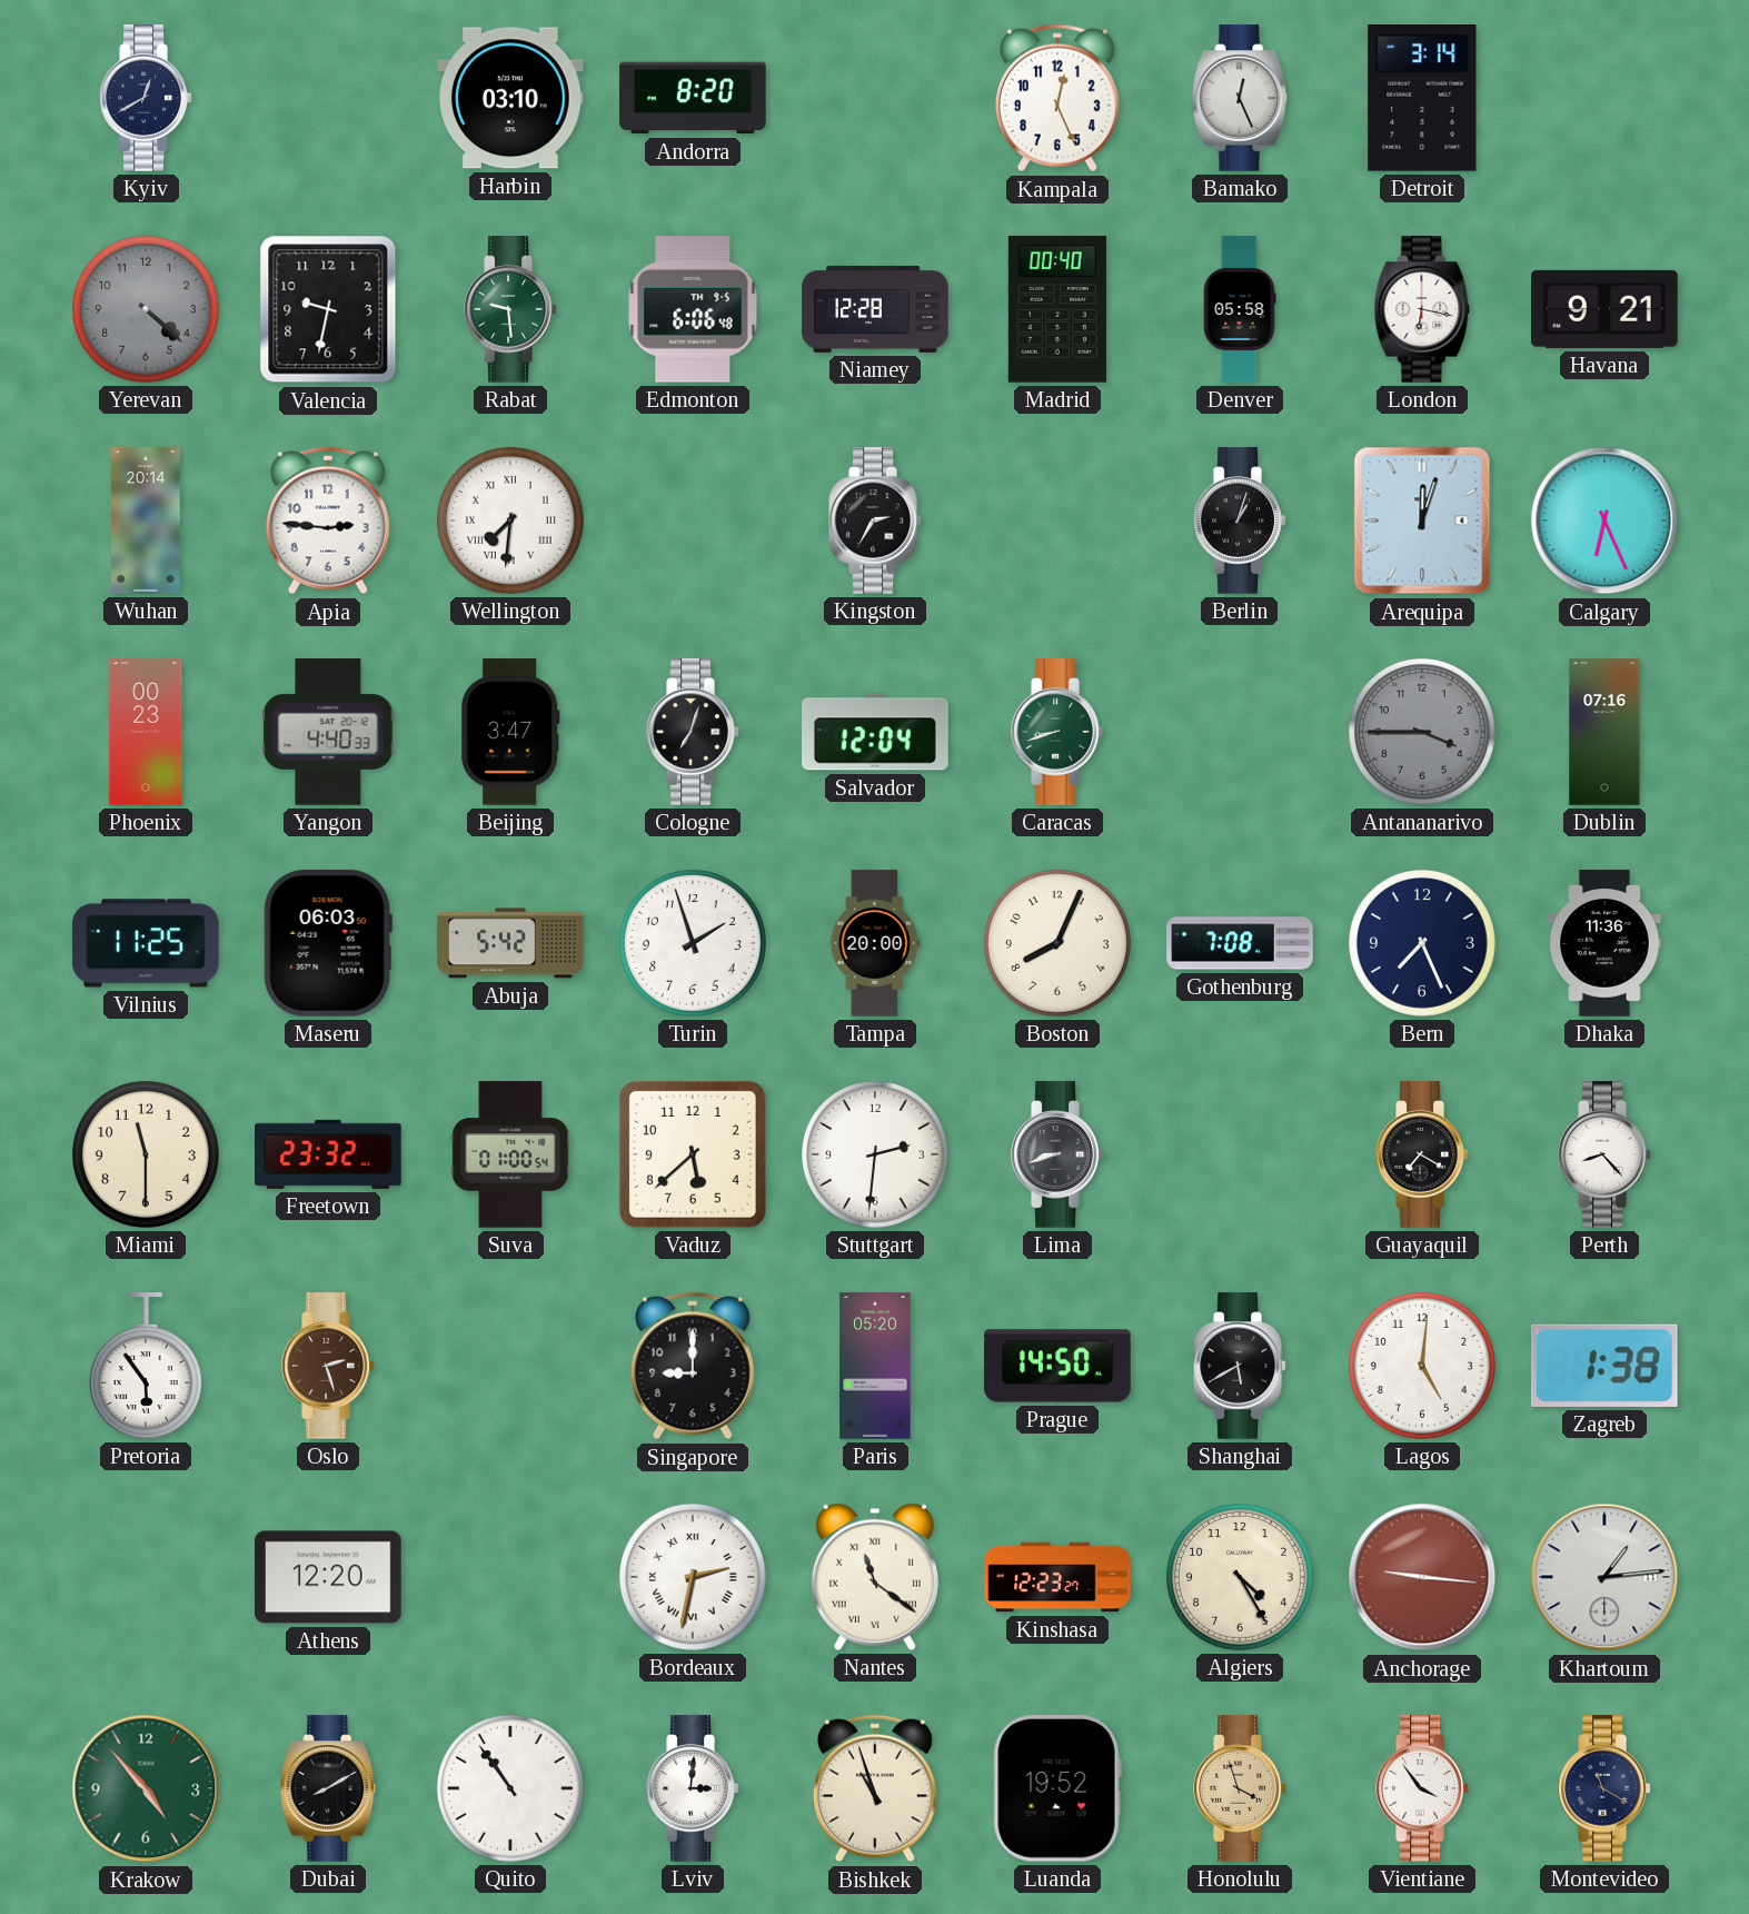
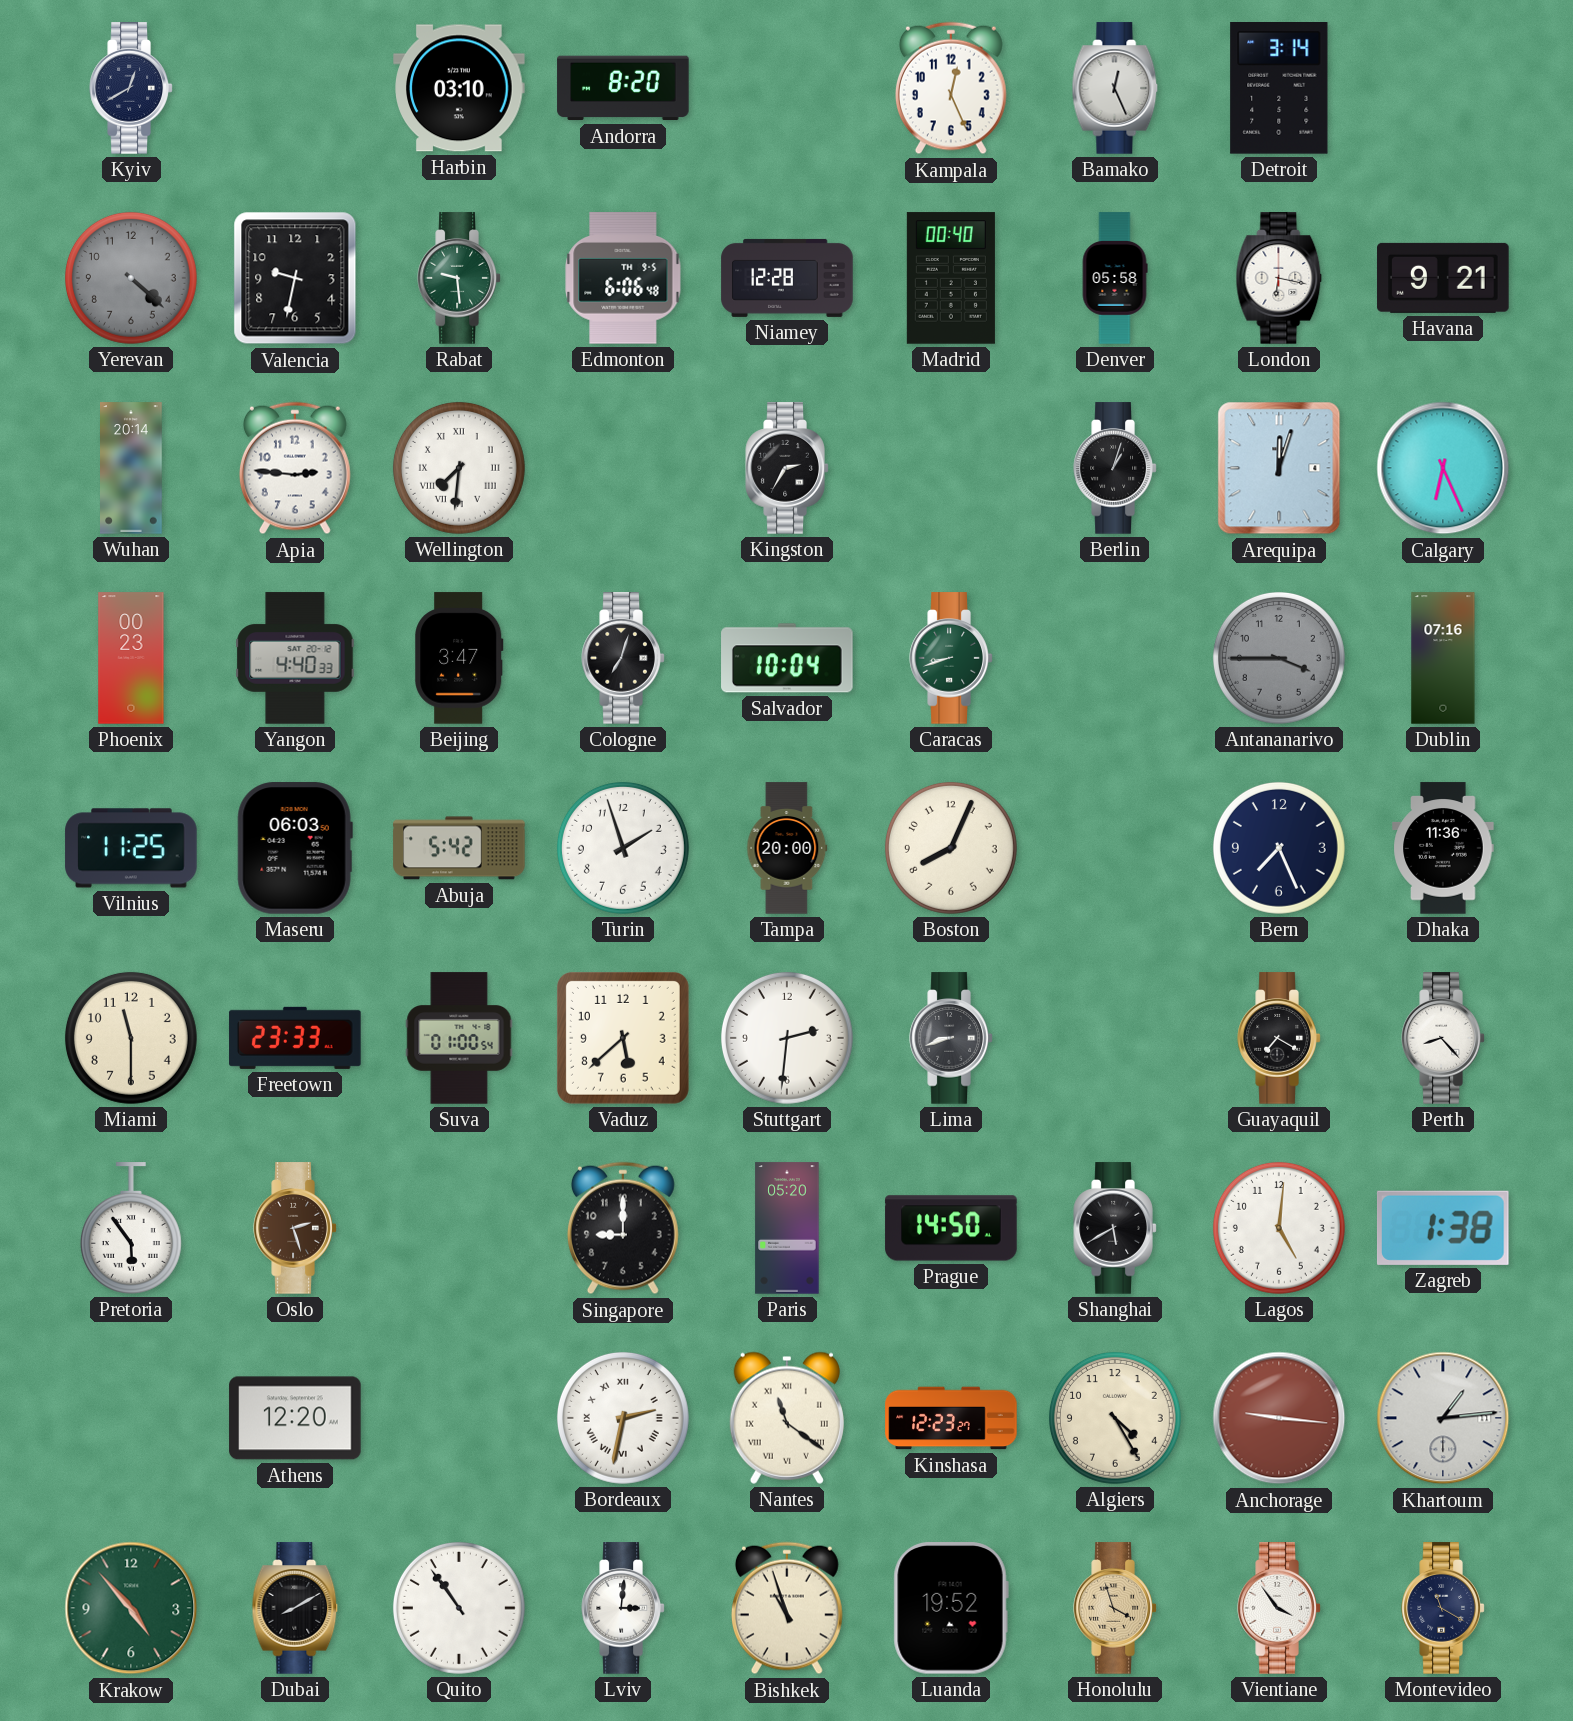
Salvador: 12:04 -> 10:04 (787, 658)
Gothenburg: 7:08 -> none (1240, 943)
Freetown: 23:32 -> 23:33 (295, 1038)
